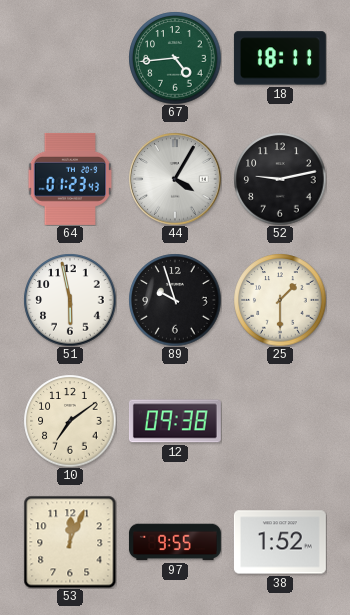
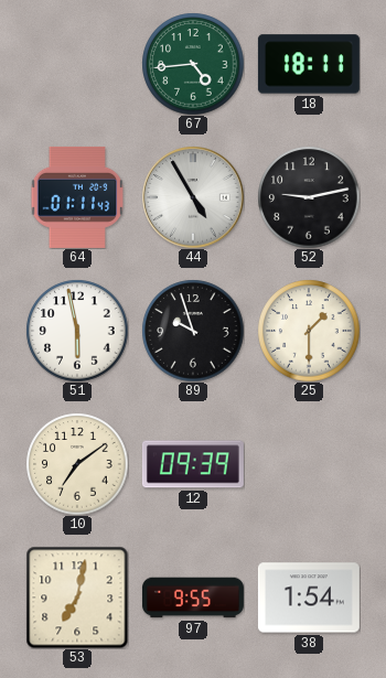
64: 01:23 -> 01:11 (77, 197)
44: 4:05 -> 4:55 (193, 197)
12: 09:38 -> 09:39 (193, 464)
53: 12:04 -> 7:02 (77, 598)
38: 1:52 -> 1:54 (309, 598)
